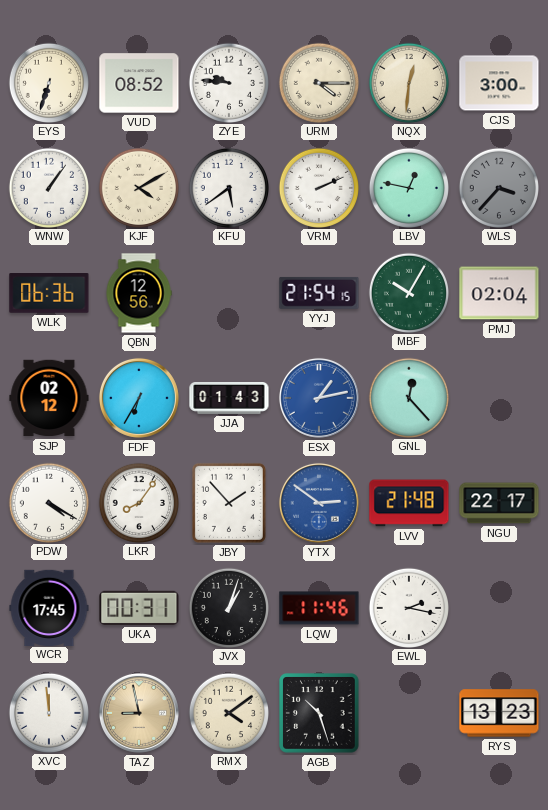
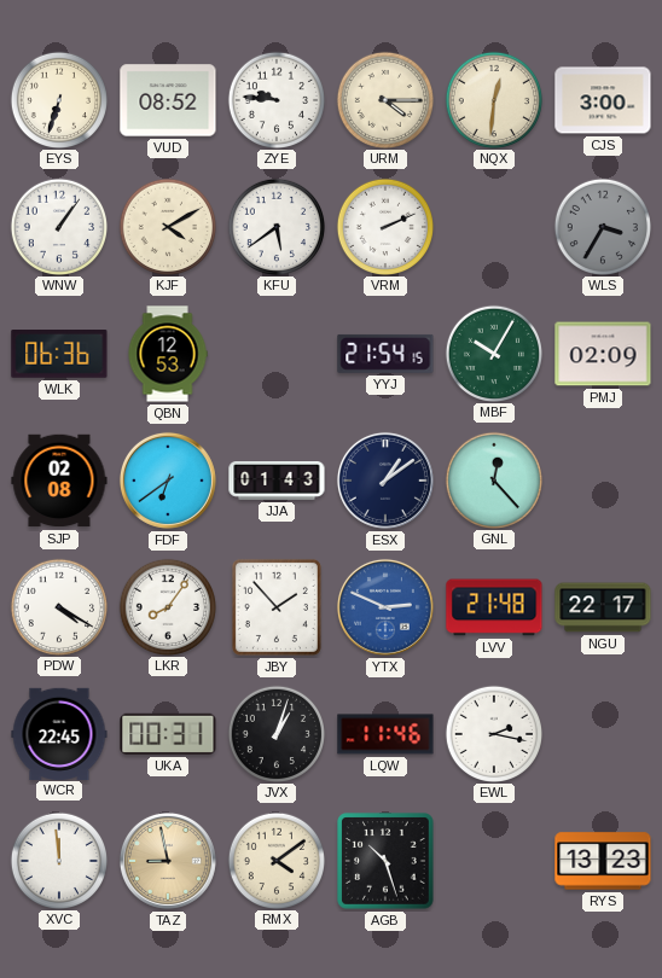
LBV: 12:47 -> none (408, 187)
WLS: 3:37 -> 3:35 (602, 226)
QBN: 12:56 -> 12:53 (168, 354)
PMJ: 02:04 -> 02:09 (603, 354)
SJP: 02:12 -> 02:08 (59, 481)
FDF: 6:35 -> 6:39 (168, 481)
ESX: 1:13 -> 1:09 (385, 481)
ESX dial: blue -> navy (385, 481)
YTX: 2:51 -> 2:49 (385, 607)
WCR: 17:45 -> 22:45 (59, 733)
